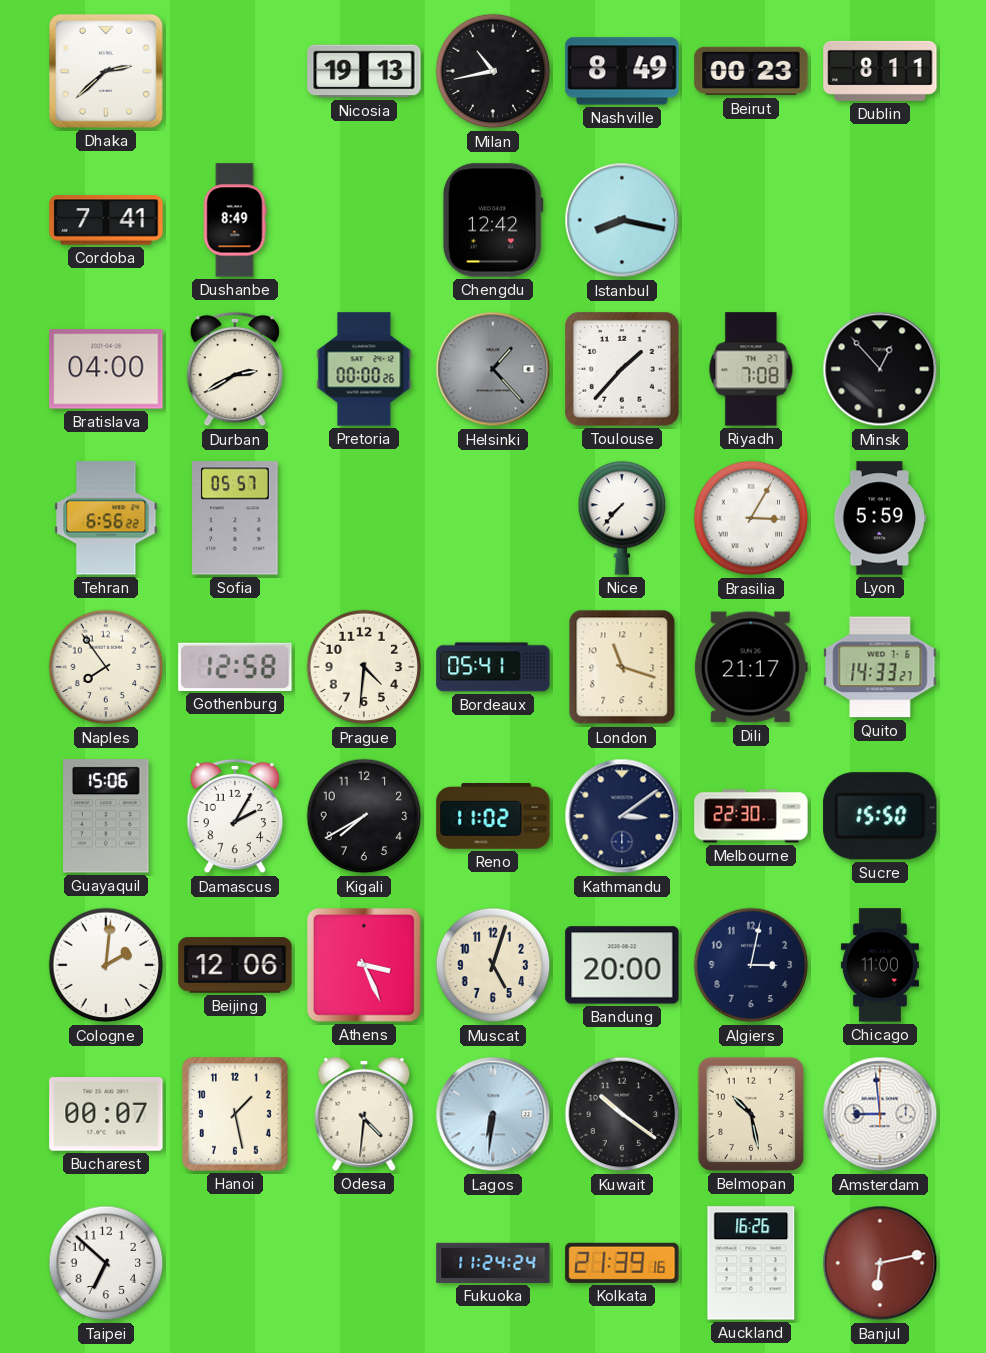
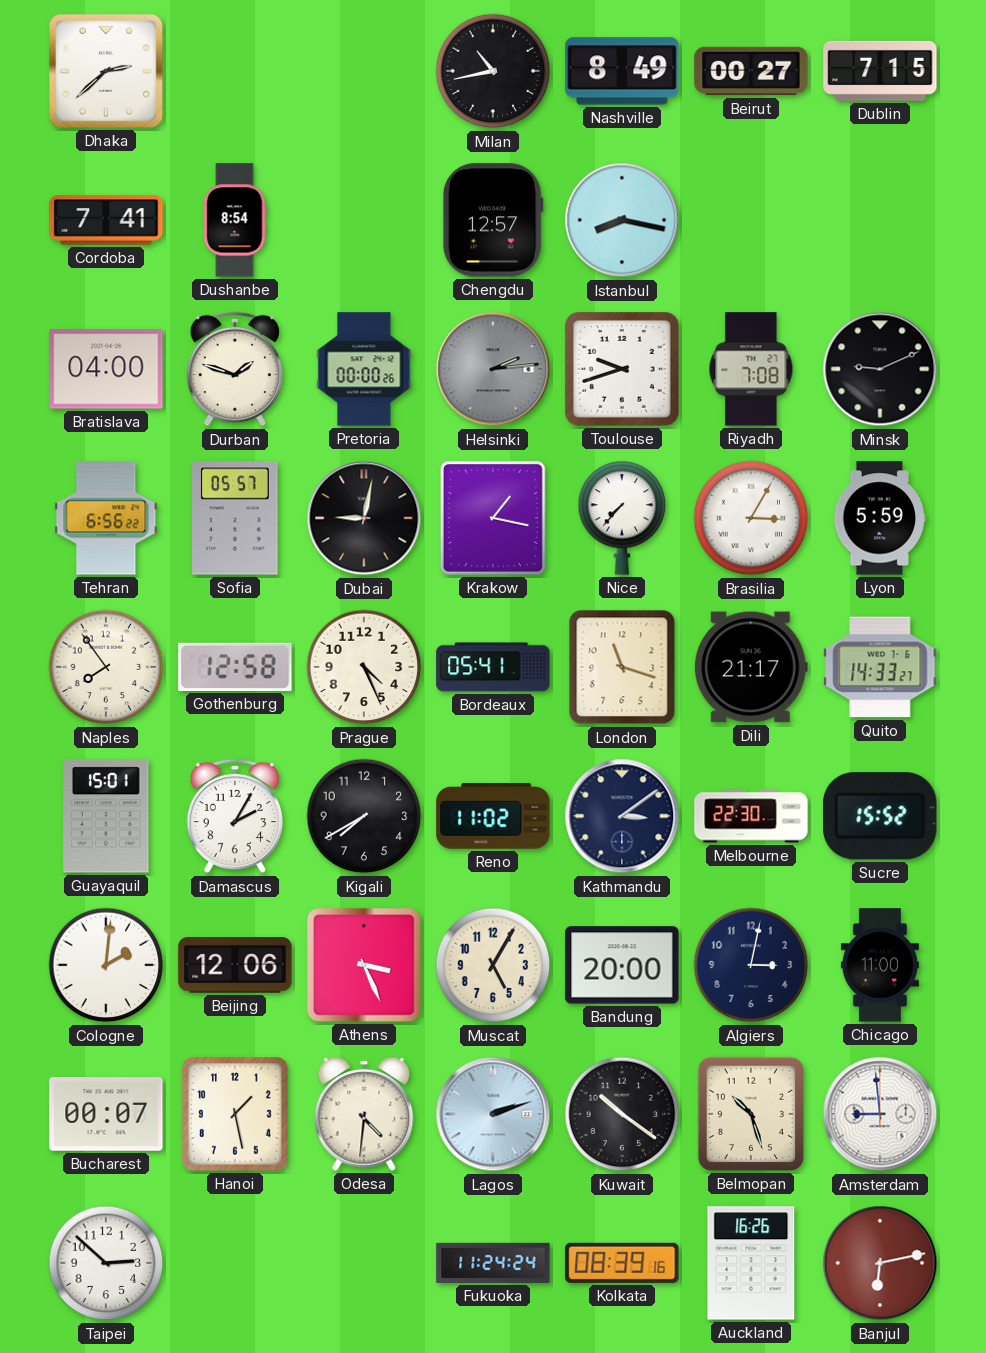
Nicosia: 19:13 -> none (364, 71)
Beirut: 00:23 -> 00:27 (751, 71)
Dublin: 8:11 -> 7:15 (880, 71)
Dushanbe: 8:49 -> 8:54 (235, 220)
Chengdu: 12:42 -> 12:57 (493, 220)
Durban: 2:40 -> 1:48 (234, 369)
Helsinki: 1:23 -> 2:14 (493, 369)
Toulouse: 1:37 -> 9:42 (623, 370)
Minsk: 12:53 -> 9:11 (880, 369)
Dubai: none -> 9:02 (364, 518)
Krakow: none -> 1:17 (493, 518)
Prague: 4:31 -> 4:26 (364, 667)
Guayaquil: 15:06 -> 15:01 (106, 816)
Sucre: 15:50 -> 15:52 (880, 816)
Muscat: 5:03 -> 5:05 (493, 965)
Lagos: 6:31 -> 2:12 (493, 1114)
Belmopan: 10:28 -> 10:27 (751, 1114)
Taipei: 6:52 -> 2:52 (106, 1263)
Kolkata: 21:39 -> 08:39 (622, 1263)
